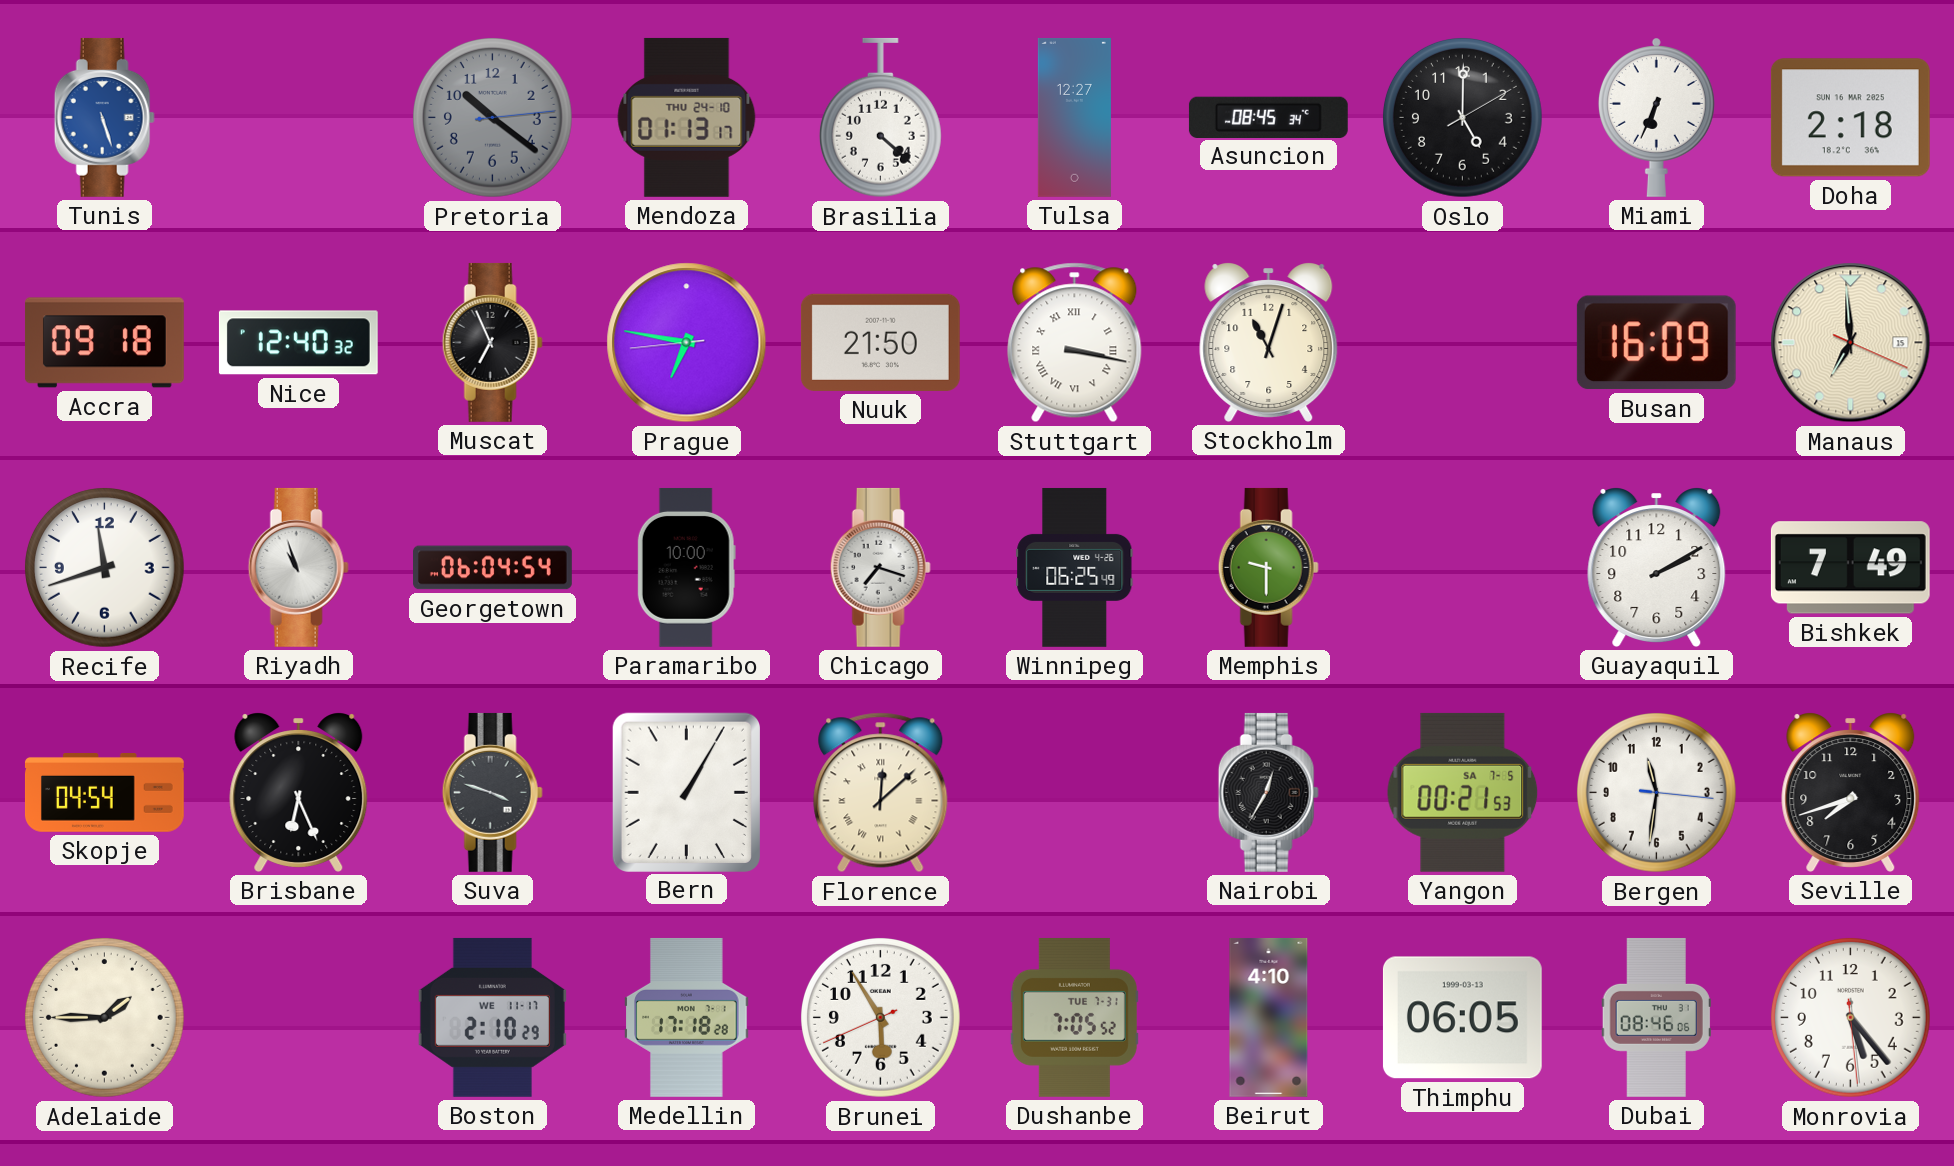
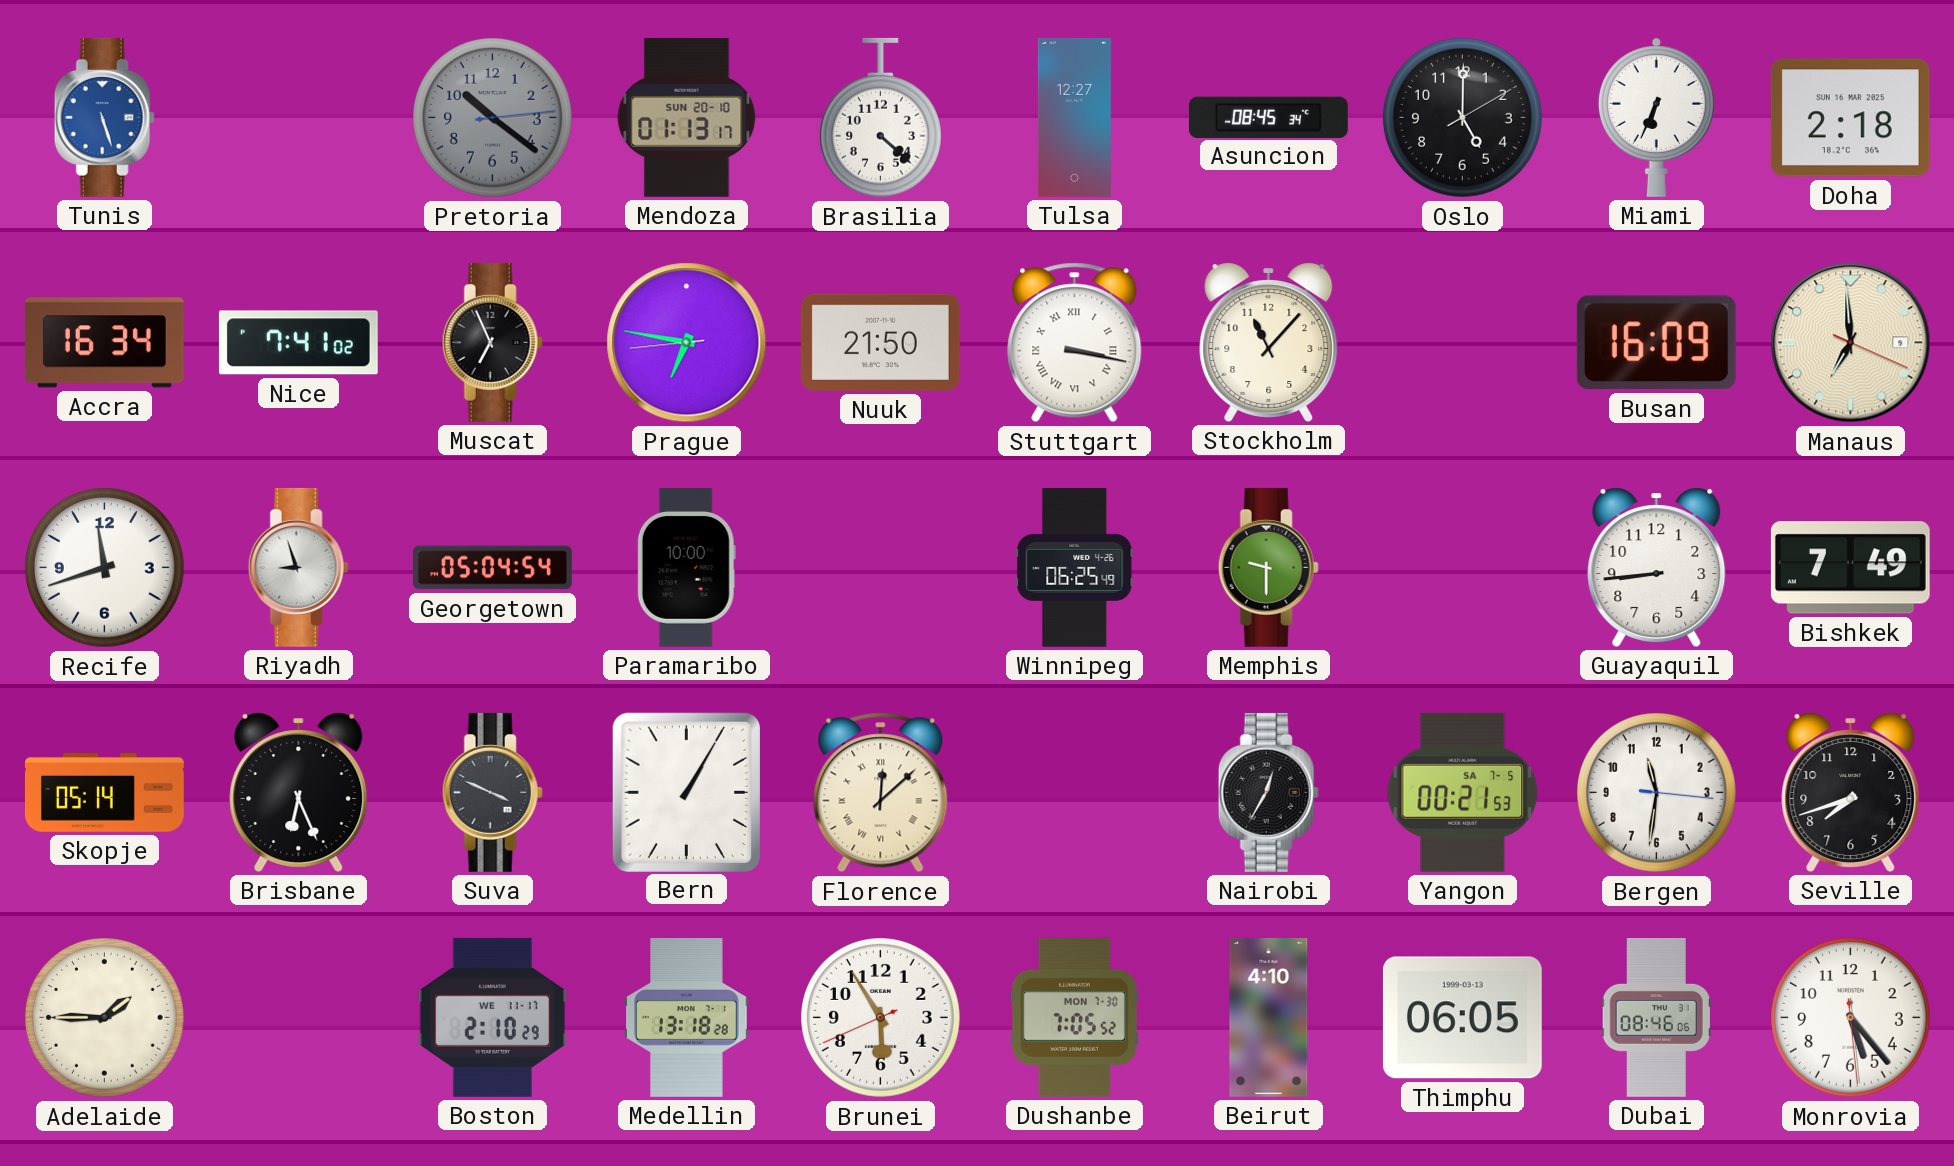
Mendoza date: THU 24-10 -> SUN 20-10 (687, 117)
Accra: 09:18 -> 16:34 (104, 343)
Nice: 12:40 -> 7:41 (298, 343)
Stockholm: 11:03 -> 11:07 (1269, 342)
Manaus date: 15 -> 9 (1851, 343)
Riyadh: 10:57 -> 8:57 (298, 567)
Georgetown: 06:04 -> 05:04 (493, 568)
Chicago: 7:18 -> none (880, 567)
Guayaquil: 2:10 -> 8:44 (1657, 567)
Skopje: 04:54 -> 05:14 (104, 793)
Suva: 3:48 -> 3:49 (492, 792)
Medellin: 17:18 -> 13:18 (687, 1017)
Dushanbe date: TUE 7-31 -> MON 7-30 (1074, 1017)
